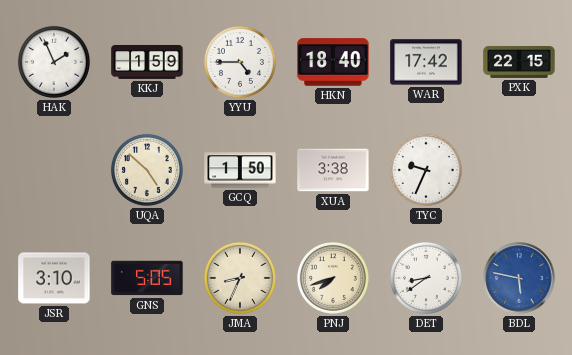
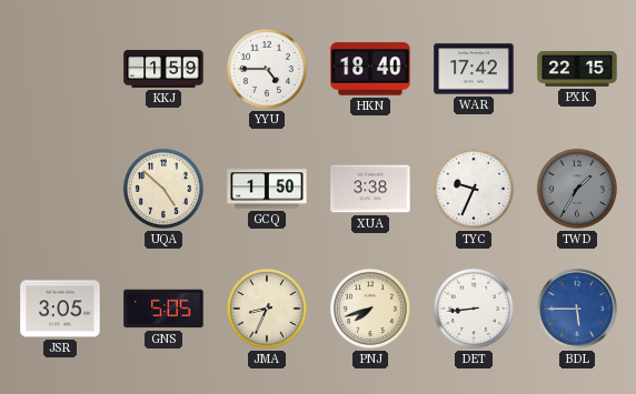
HAK: 1:56 -> none (54, 62)
TWD: none -> 1:35 (577, 189)
JSR: 3:10 -> 3:05 (60, 309)
DET: 8:39 -> 8:44 (474, 309)
BDL: 5:47 -> 5:45 (577, 309)
